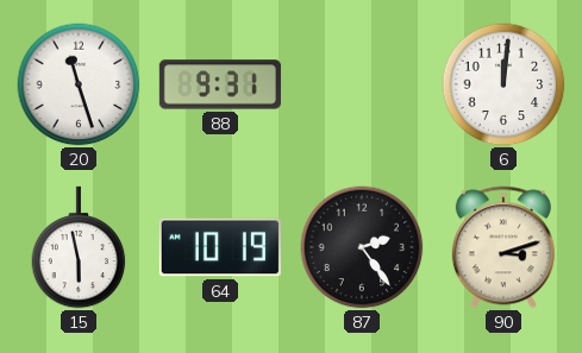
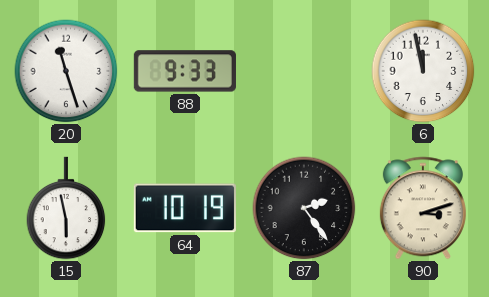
88: 9:31 -> 9:33 (185, 71)
6: 12:01 -> 11:58 (423, 71)
